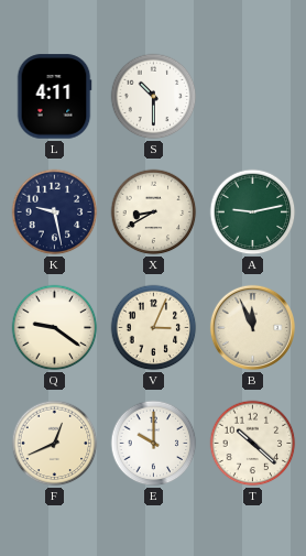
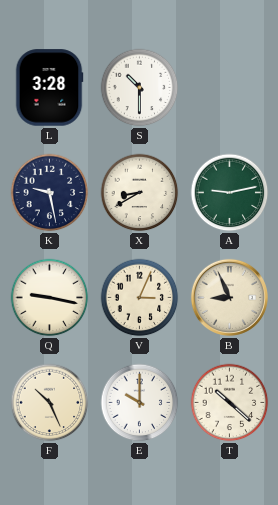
L: 4:11 -> 3:28 (49, 88)
Q: 9:21 -> 9:17 (50, 298)
B: 11:56 -> 8:56 (229, 297)
F: 12:41 -> 10:26 (50, 403)
